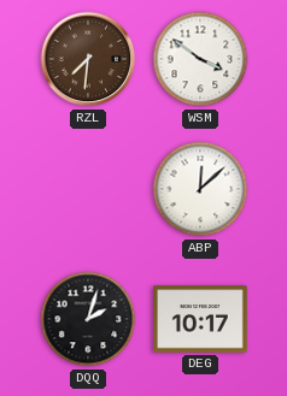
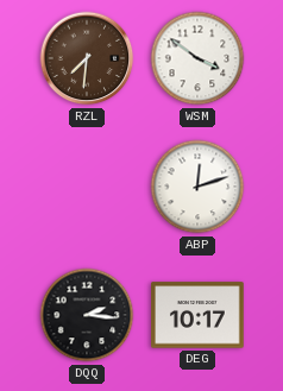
ABP: 12:08 -> 12:12 (197, 187)
DQQ: 2:03 -> 2:16 (87, 315)
